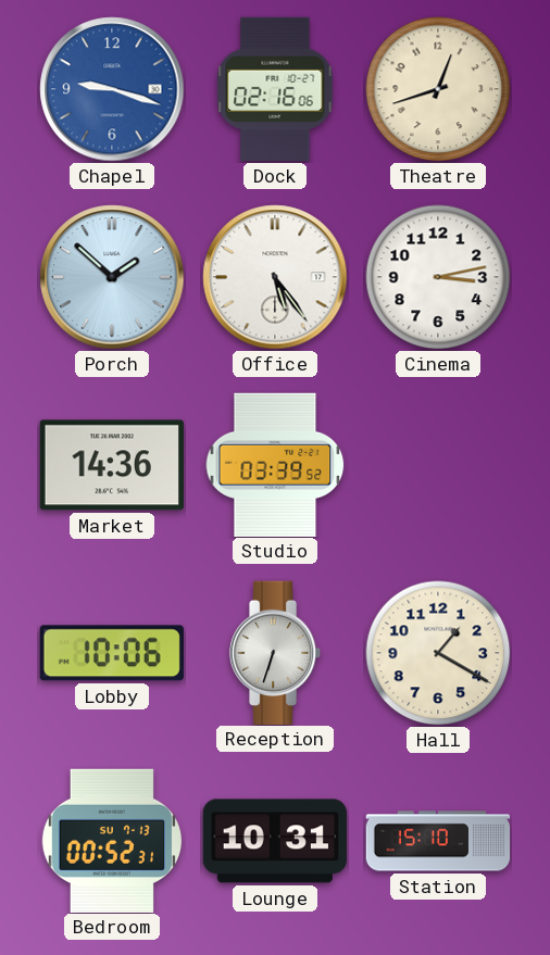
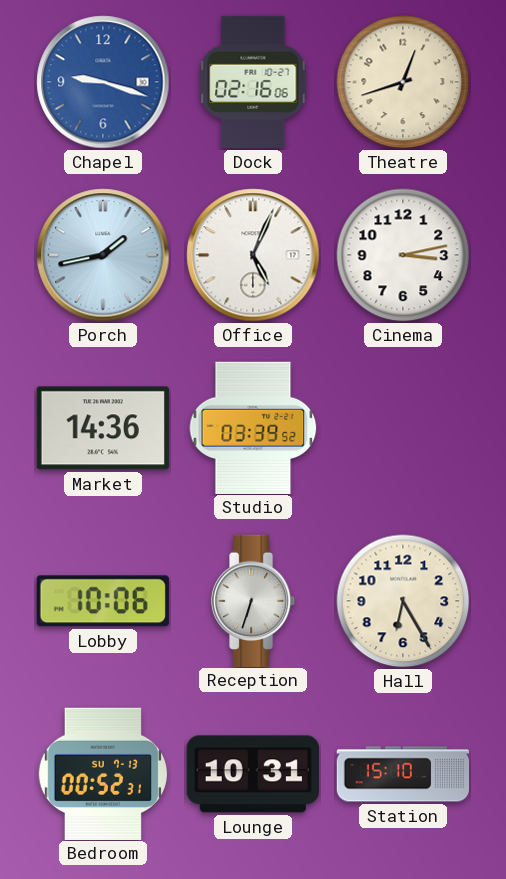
Porch: 1:52 -> 1:43 (103, 255)
Office: 5:24 -> 5:04 (253, 255)
Hall: 1:20 -> 6:25 (403, 601)
